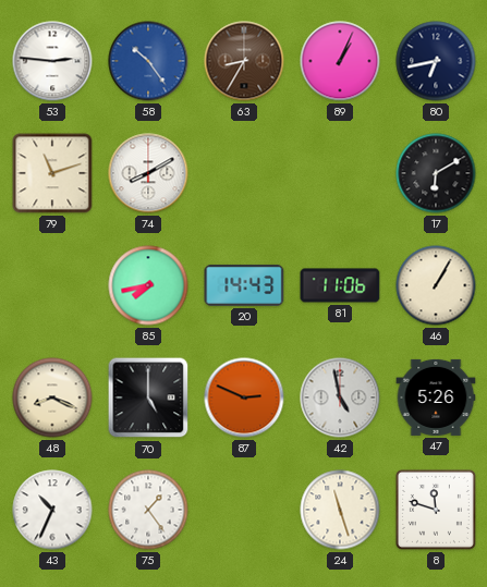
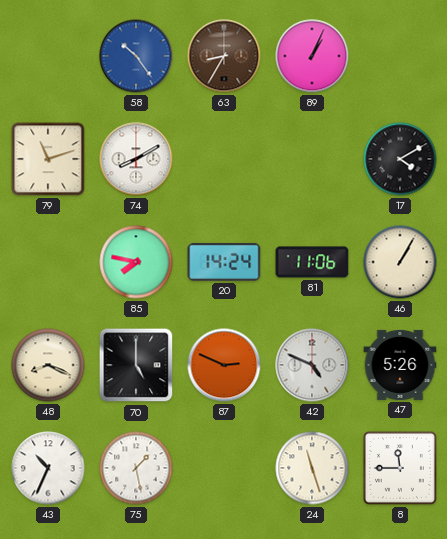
53: 2:46 -> none (52, 61)
80: 6:43 -> none (436, 61)
17: 6:10 -> 4:10 (400, 159)
85: 7:43 -> 7:47 (136, 262)
20: 14:43 -> 14:24 (224, 262)
42: 4:58 -> 4:49 (312, 365)
75: 1:24 -> 1:28 (136, 468)
8: 11:48 -> 11:45 (400, 468)
